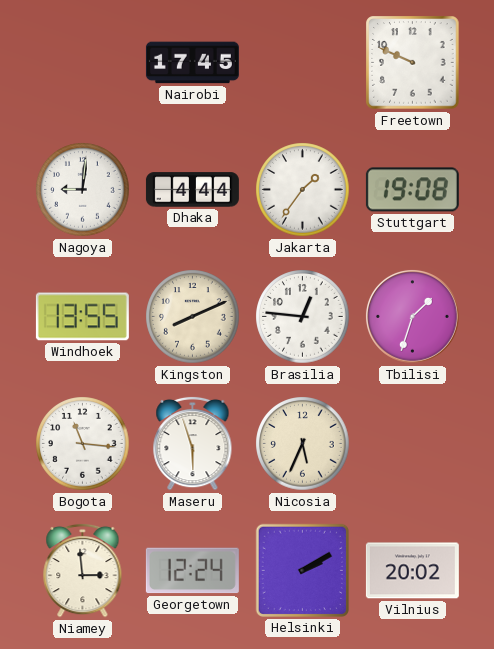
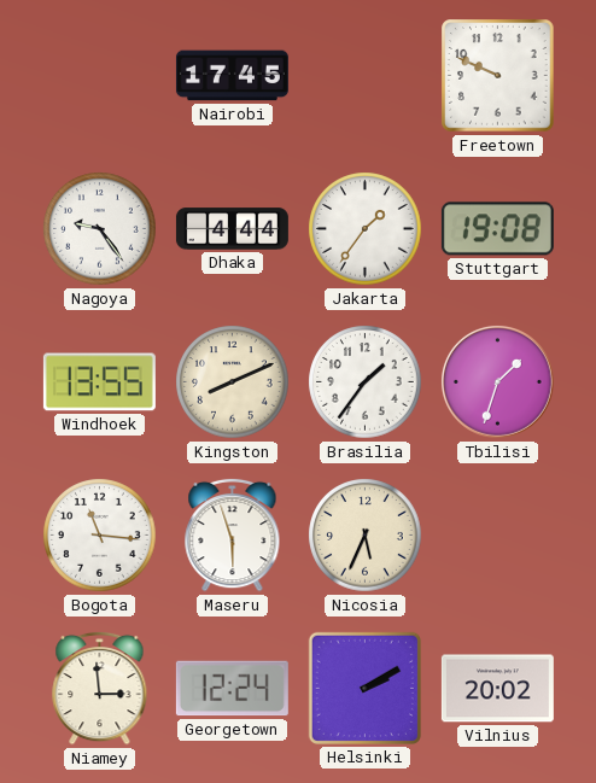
Nagoya: 9:01 -> 9:24 (100, 229)
Brasilia: 12:46 -> 1:36 (366, 382)
